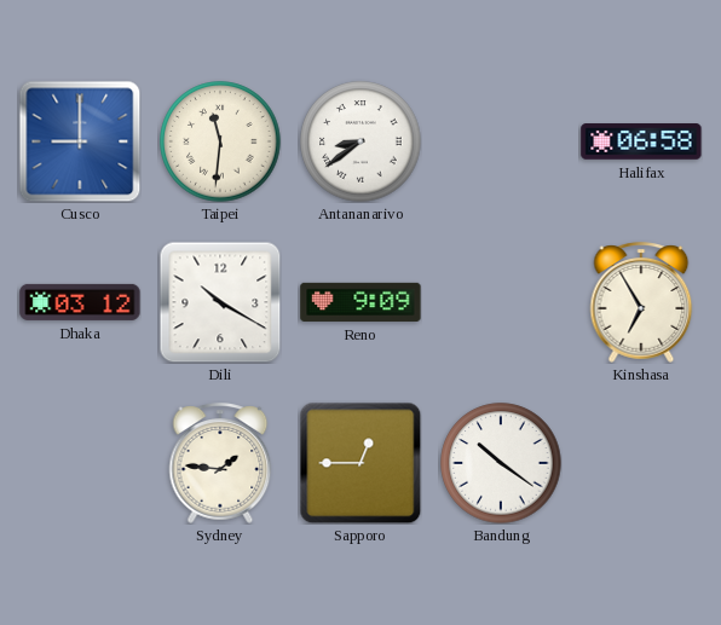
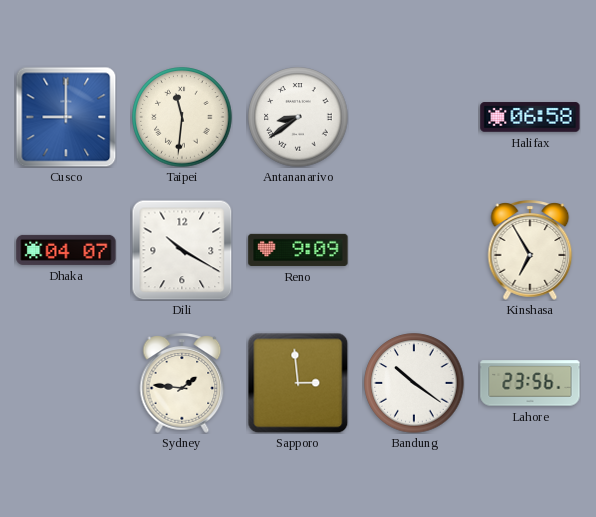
Dhaka: 03:12 -> 04:07 (66, 250)
Sapporo: 12:45 -> 2:59 (298, 383)
Lahore: none -> 23:56 (530, 383)
